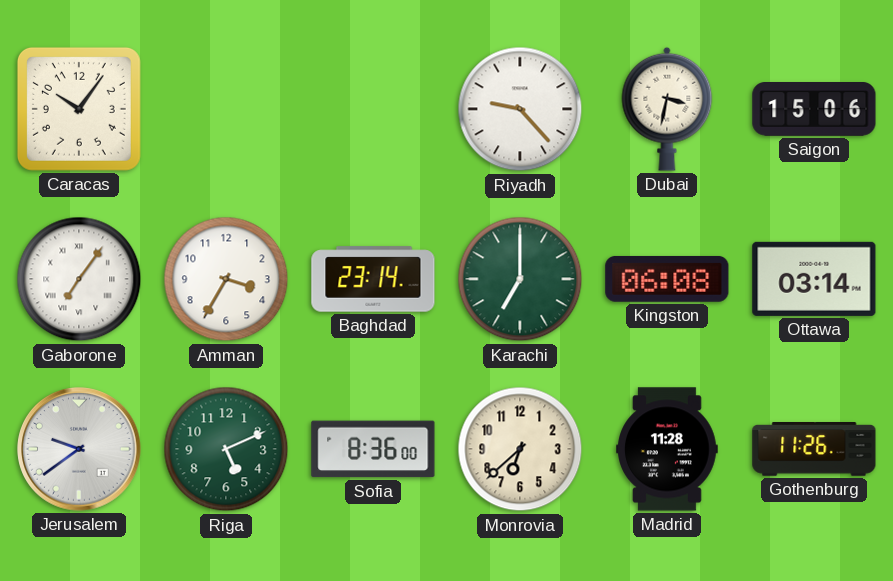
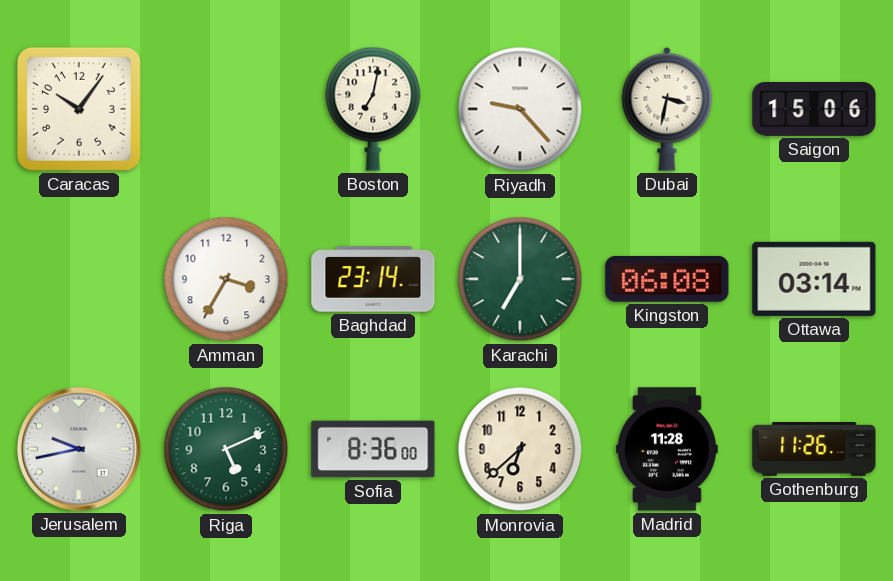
Boston: none -> 7:02 (373, 109)
Gaborone: 7:06 -> none (79, 279)
Jerusalem: 9:39 -> 9:43 (79, 449)
